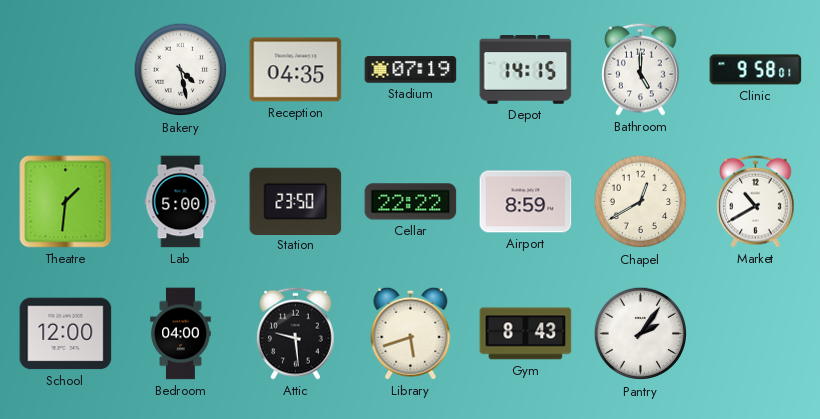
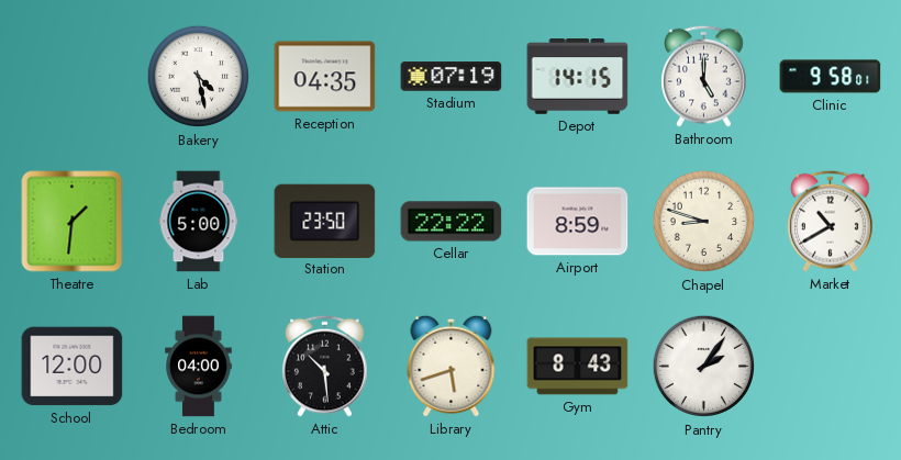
Chapel: 12:40 -> 8:48 (704, 222)
Attic: 9:29 -> 10:29 (325, 366)
